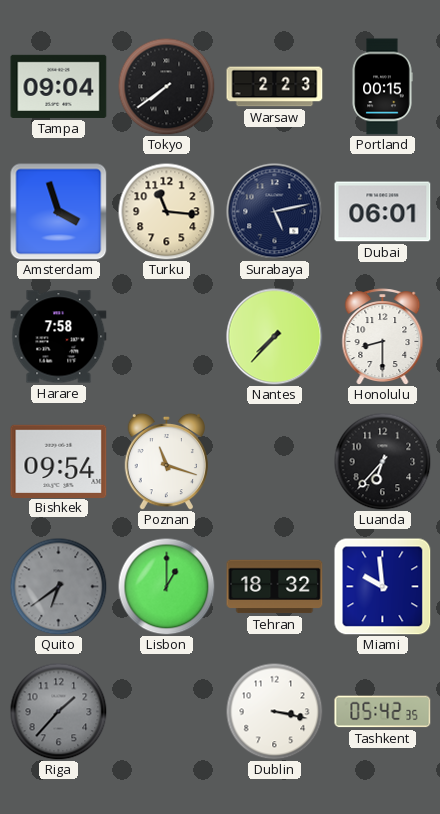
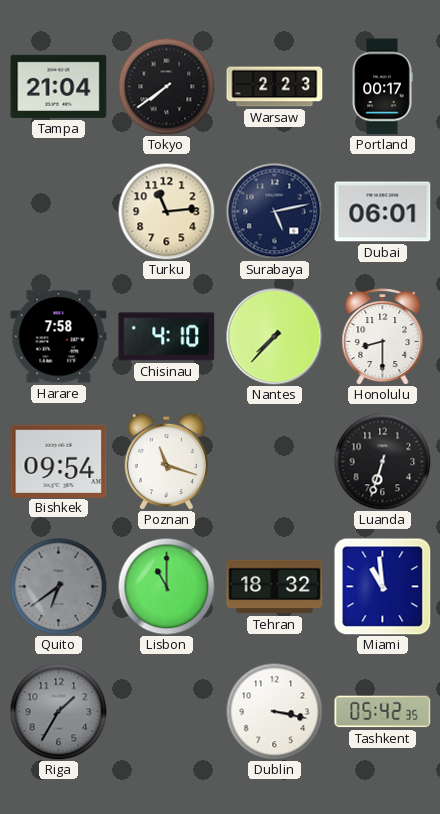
Tampa: 09:04 -> 21:04 (59, 86)
Portland: 00:15 -> 00:17 (382, 87)
Amsterdam: 3:57 -> none (59, 212)
Turku: 11:16 -> 11:14 (166, 211)
Chisinau: none -> 4:10 (167, 337)
Luanda: 6:37 -> 6:33 (382, 461)
Lisbon: 1:00 -> 11:00 (166, 586)
Miami: 9:59 -> 10:59 (383, 587)
Riga: 1:37 -> 1:35 (58, 711)
